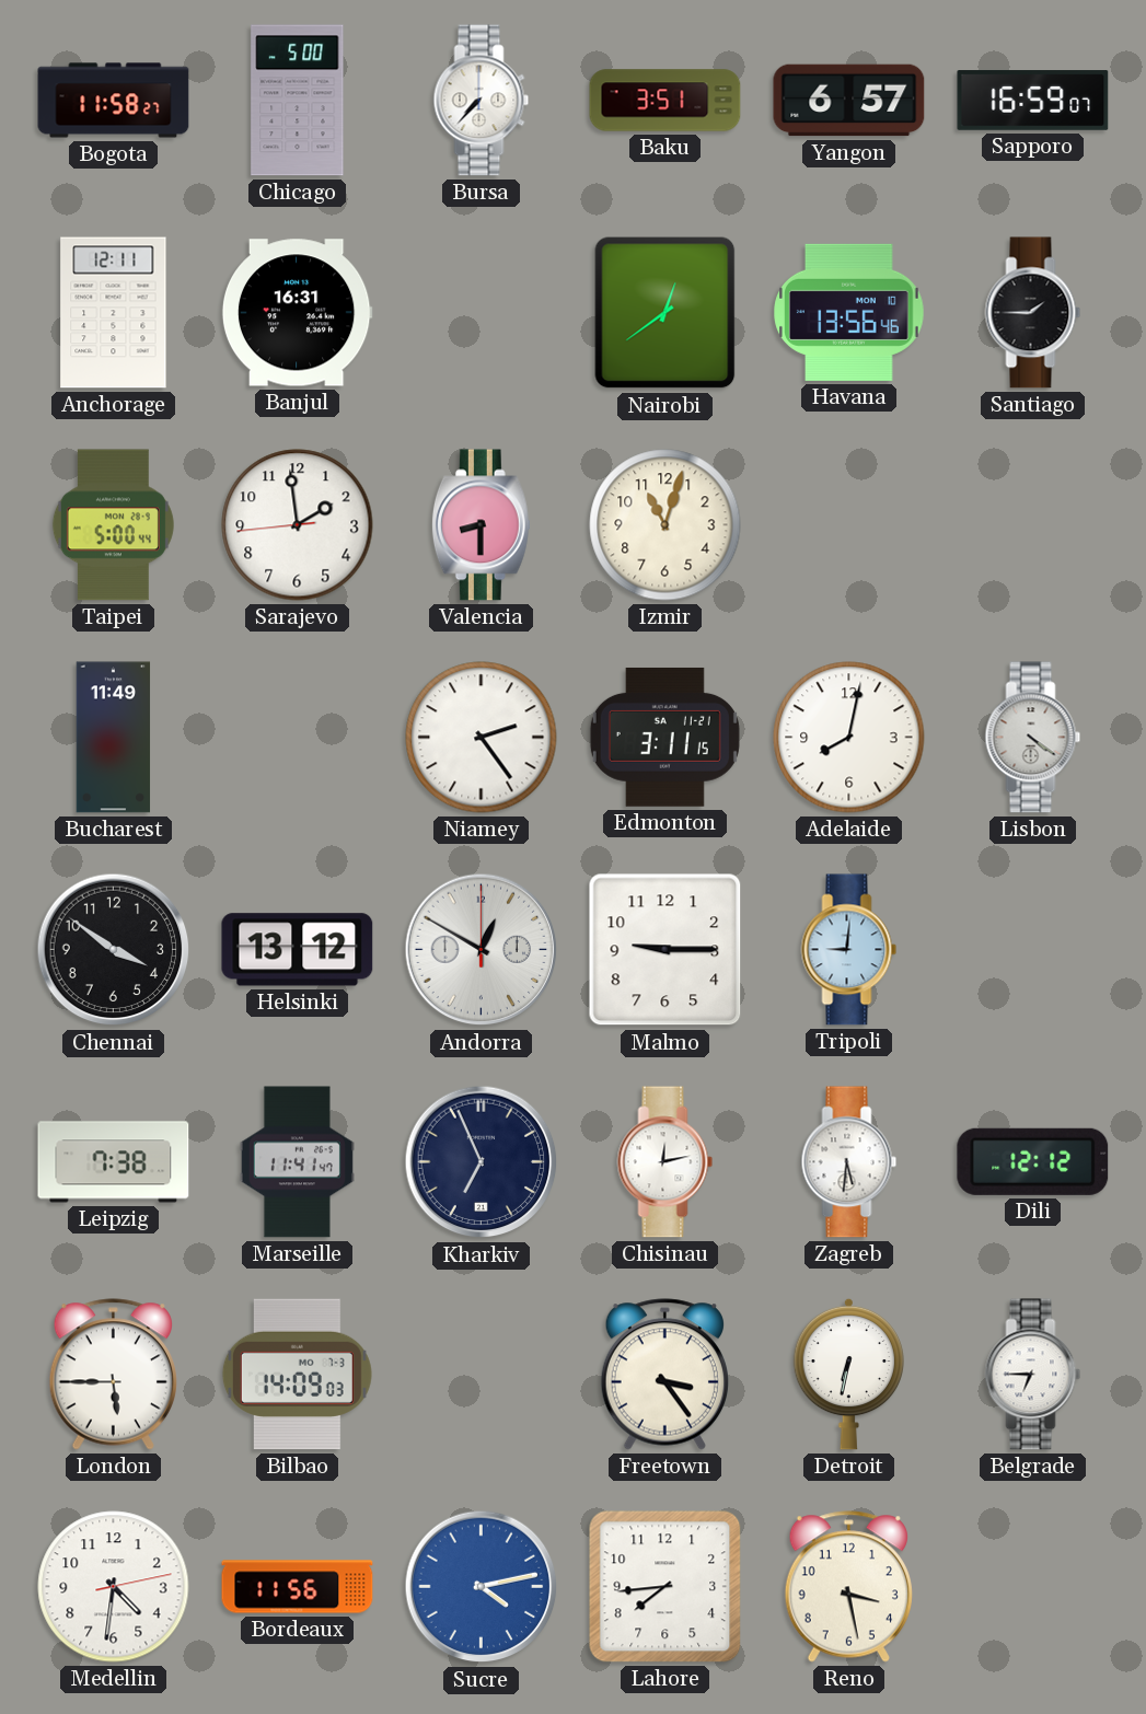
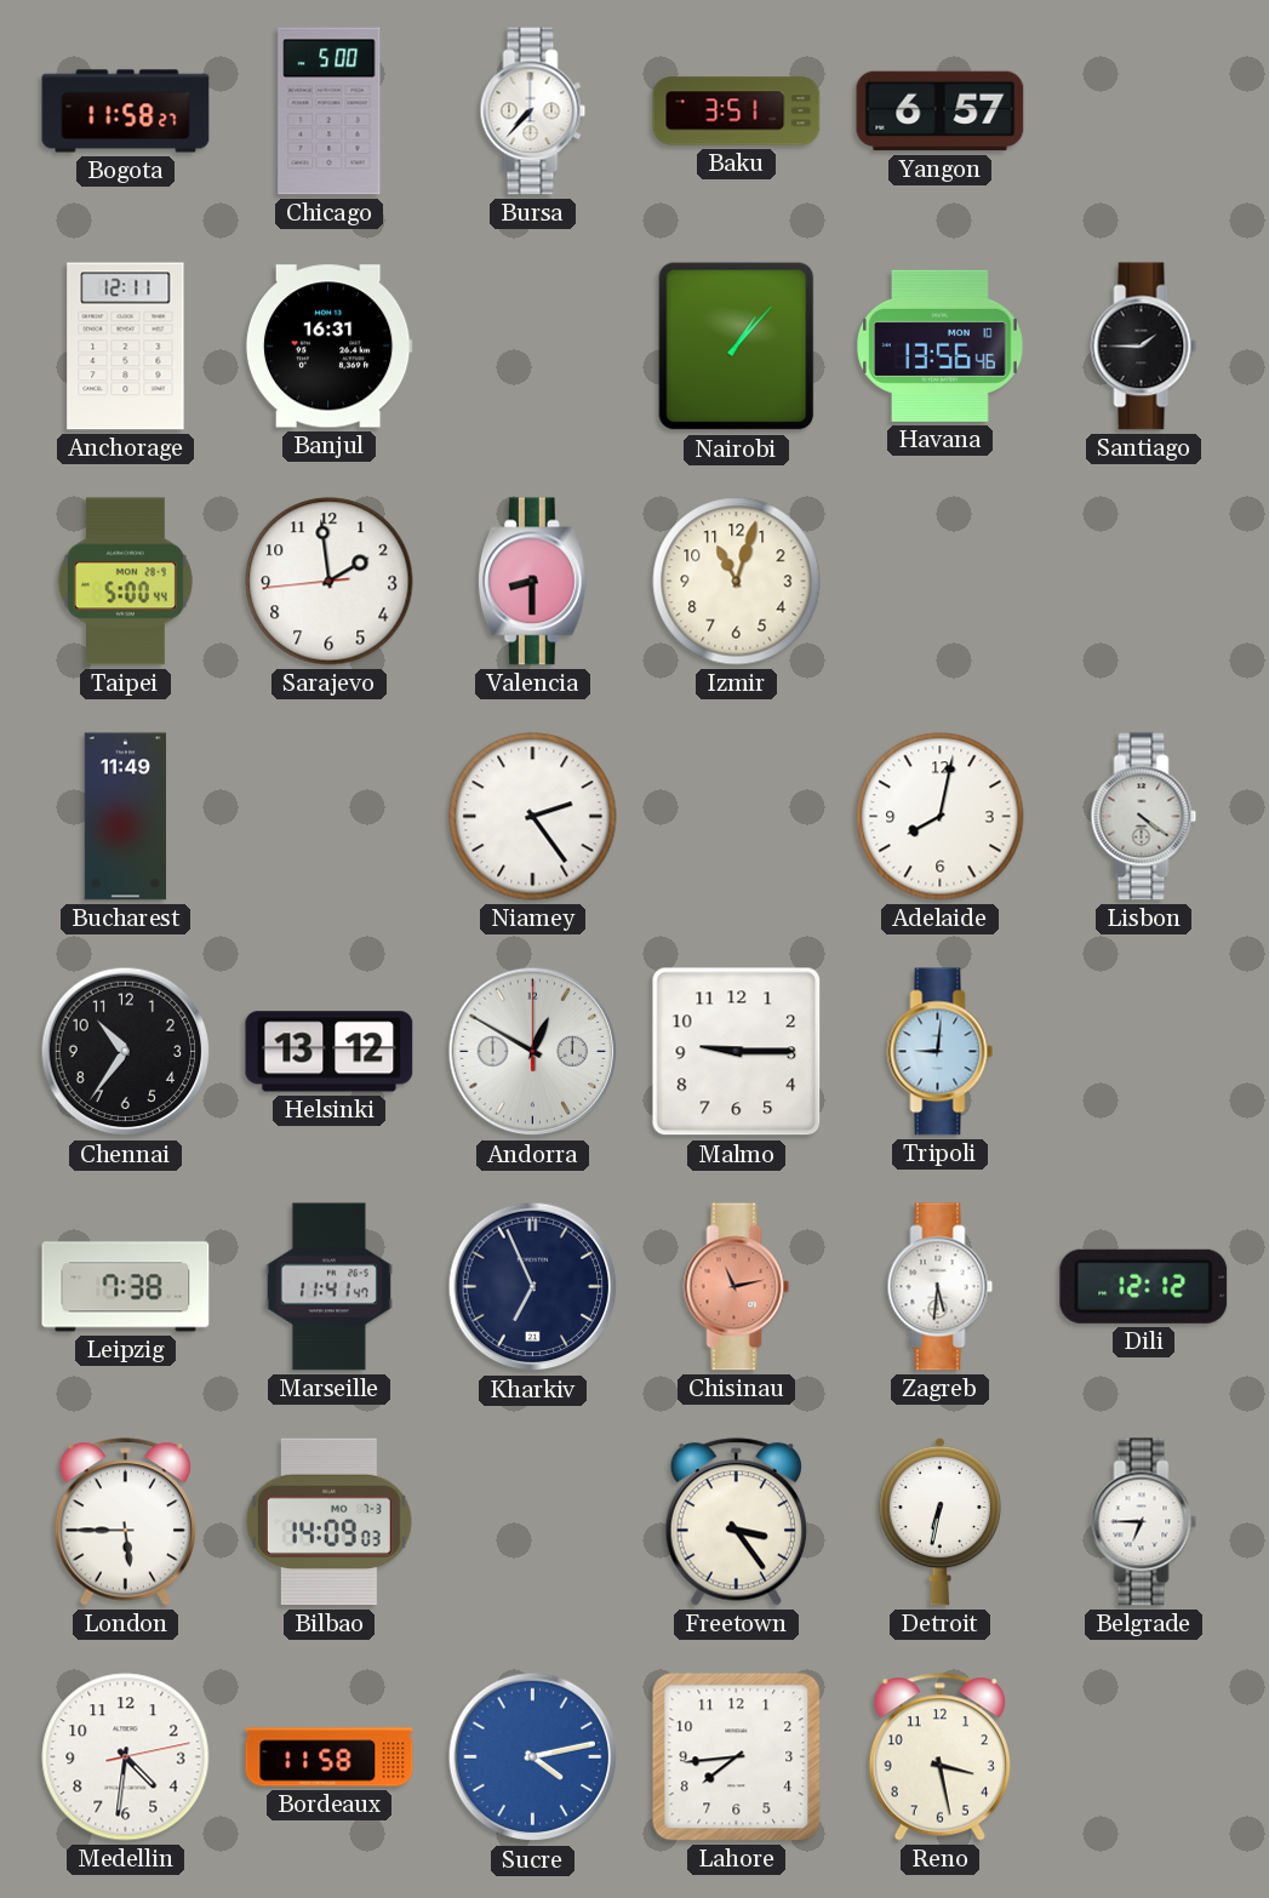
Sapporo: 16:59 -> none (1033, 101)
Nairobi: 12:39 -> 1:07 (737, 347)
Edmonton: 3:11 -> none (664, 737)
Chennai: 3:51 -> 10:36 (126, 1052)
Chisinau: 12:13 -> 11:13 (737, 1287)
Chisinau dial: white -> salmon (737, 1287)
Bordeaux: 11:56 -> 11:58 (330, 1757)
